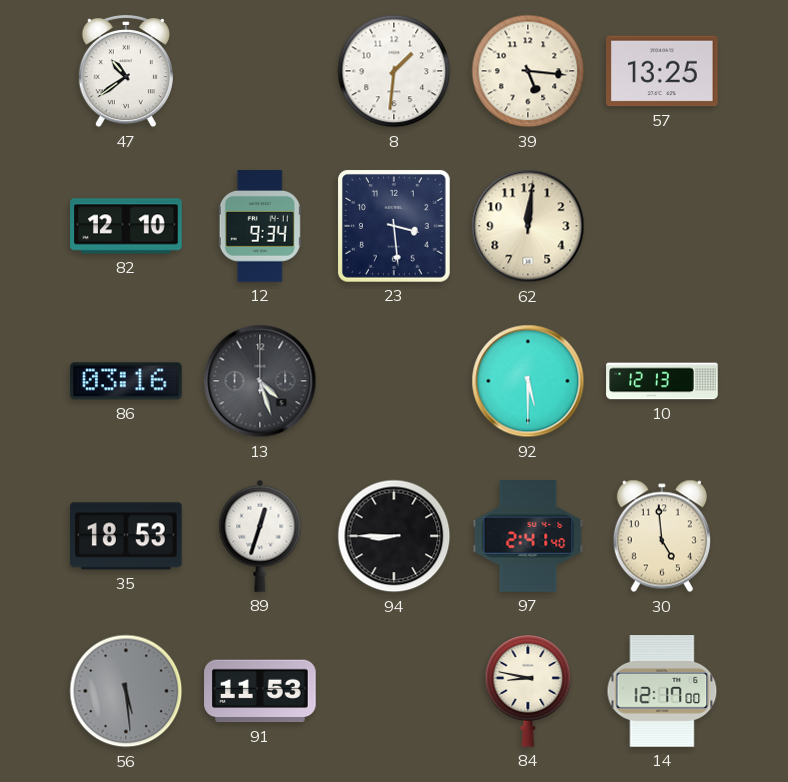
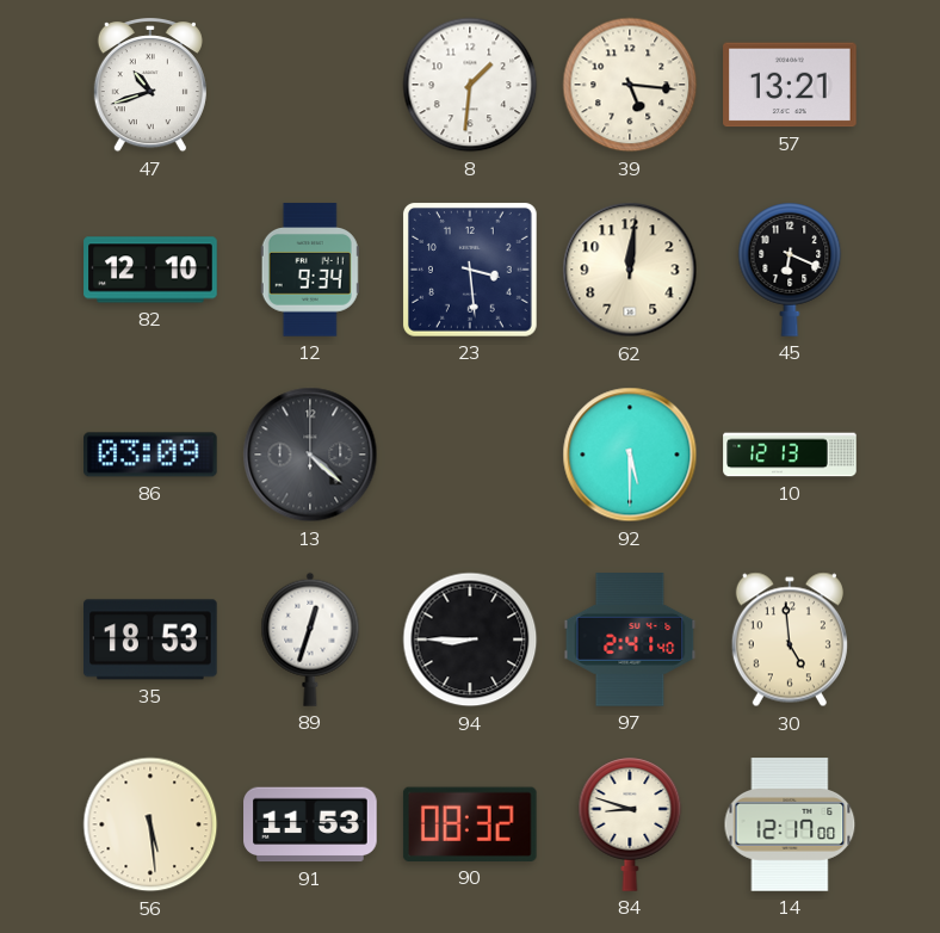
47: 10:39 -> 10:42 (150, 86)
57: 13:25 -> 13:21 (790, 85)
45: none -> 6:19 (790, 270)
86: 03:16 -> 03:09 (150, 455)
13: 4:27 -> 4:22 (310, 455)
56 dial: grey -> cream (150, 824)
90: none -> 08:32 (470, 824)
84: 8:47 -> 8:48 (630, 824)
